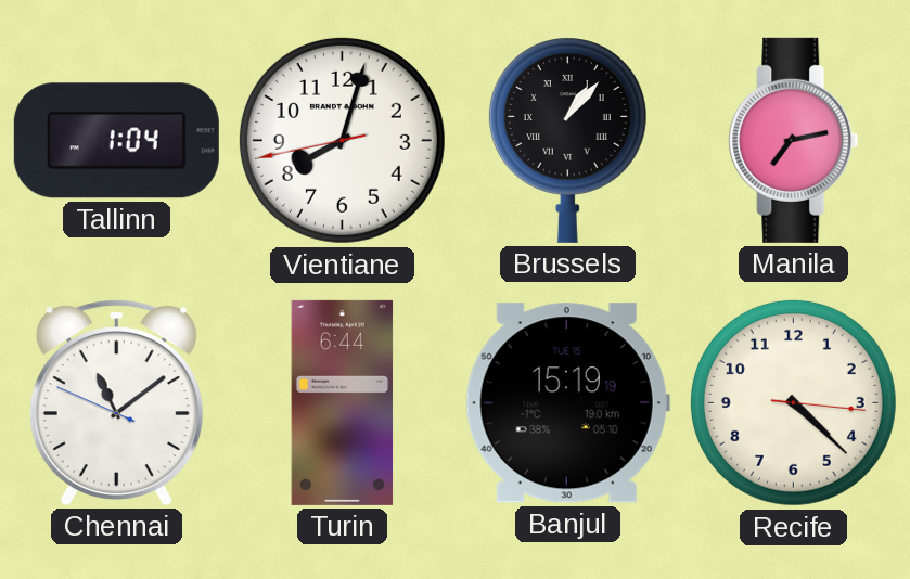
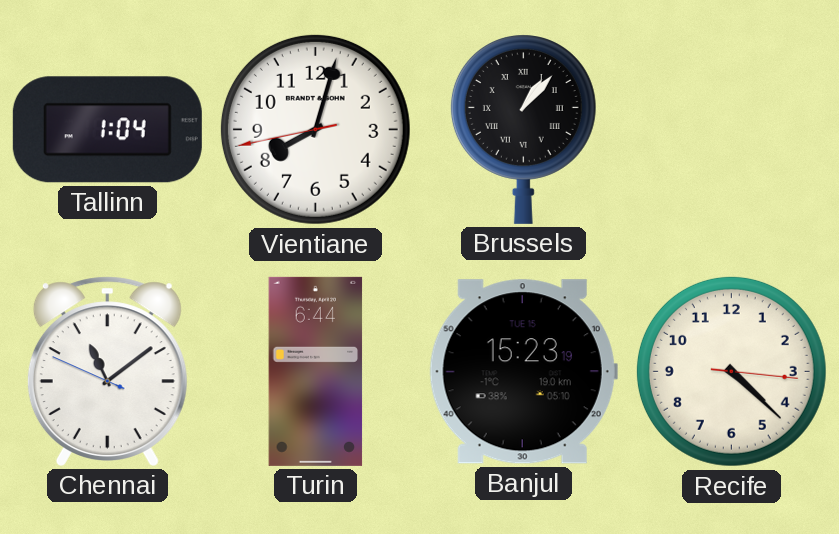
Manila: 7:13 -> none (794, 140)
Banjul: 15:19 -> 15:23 (523, 372)
